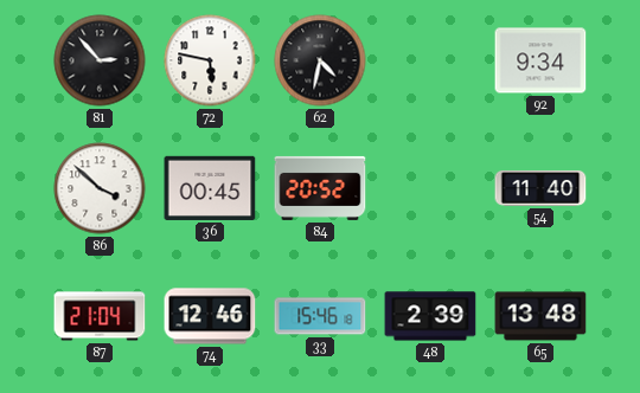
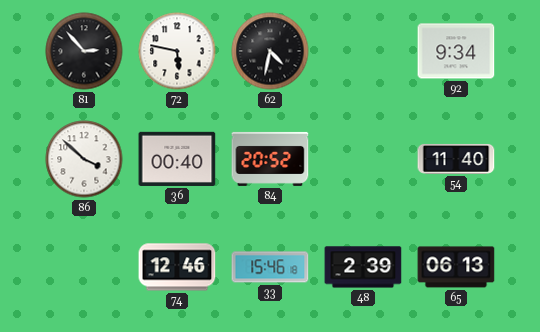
36: 00:45 -> 00:40 (177, 159)
87: 21:04 -> none (100, 316)
65: 13:48 -> 06:13 (456, 267)
